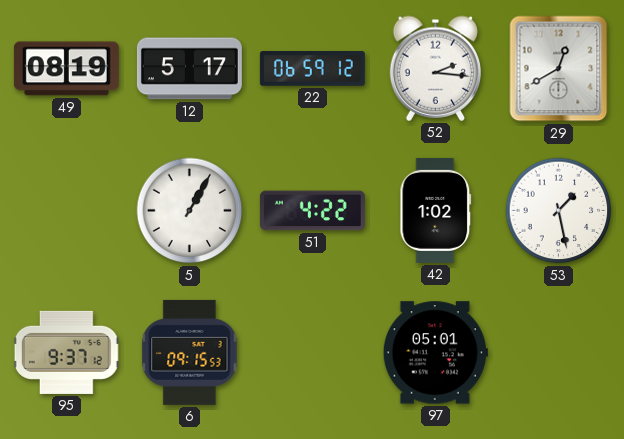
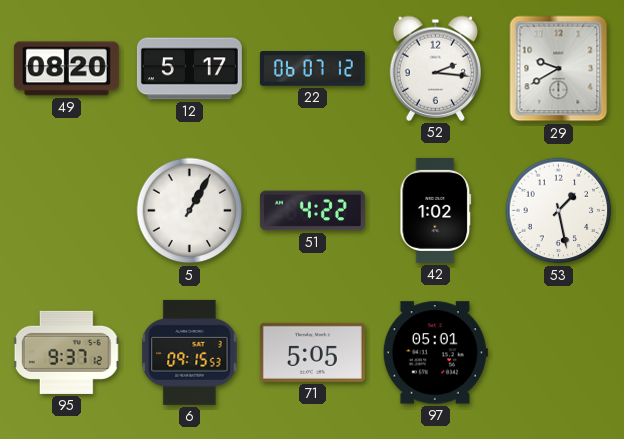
49: 08:19 -> 08:20 (66, 69)
22: 06:59 -> 06:07 (312, 69)
29: 12:40 -> 9:40 (559, 69)
71: none -> 5:05 (312, 352)
